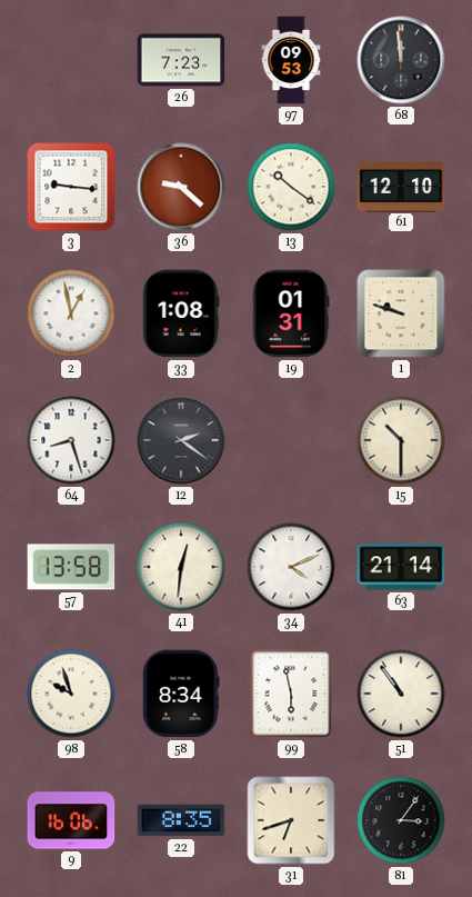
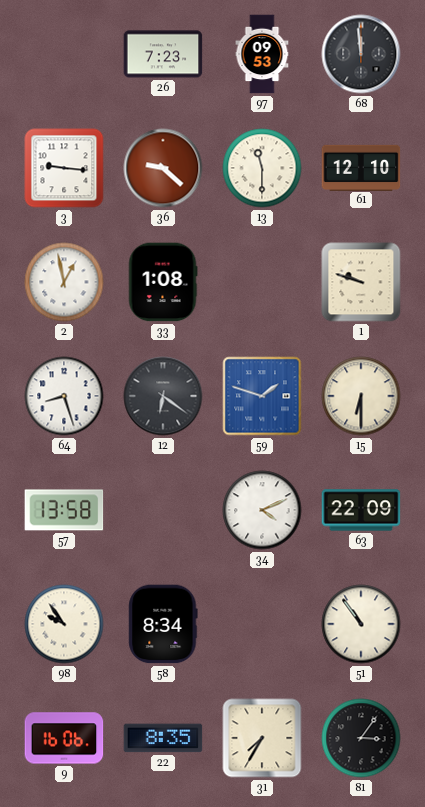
13: 10:21 -> 11:30 (262, 168)
19: 01:31 -> none (291, 313)
12: 2:21 -> 6:21 (163, 396)
59: none -> 1:48 (262, 396)
15: 10:30 -> 6:30 (361, 396)
41: 12:31 -> none (181, 567)
63: 21:14 -> 22:09 (361, 510)
98: 9:57 -> 9:54 (64, 624)
99: 5:58 -> none (291, 694)
31: 6:42 -> 7:35 (262, 738)
